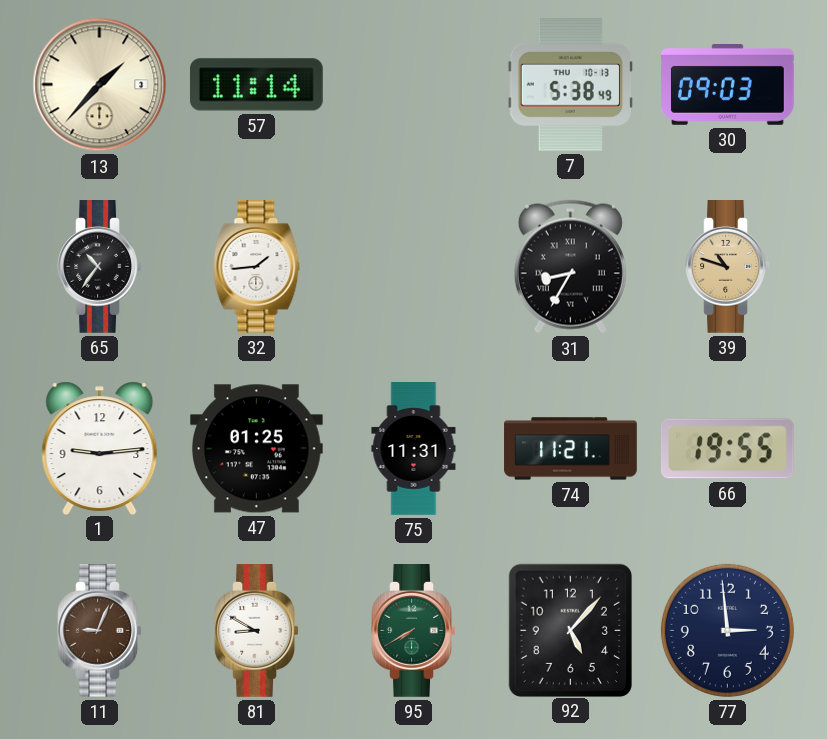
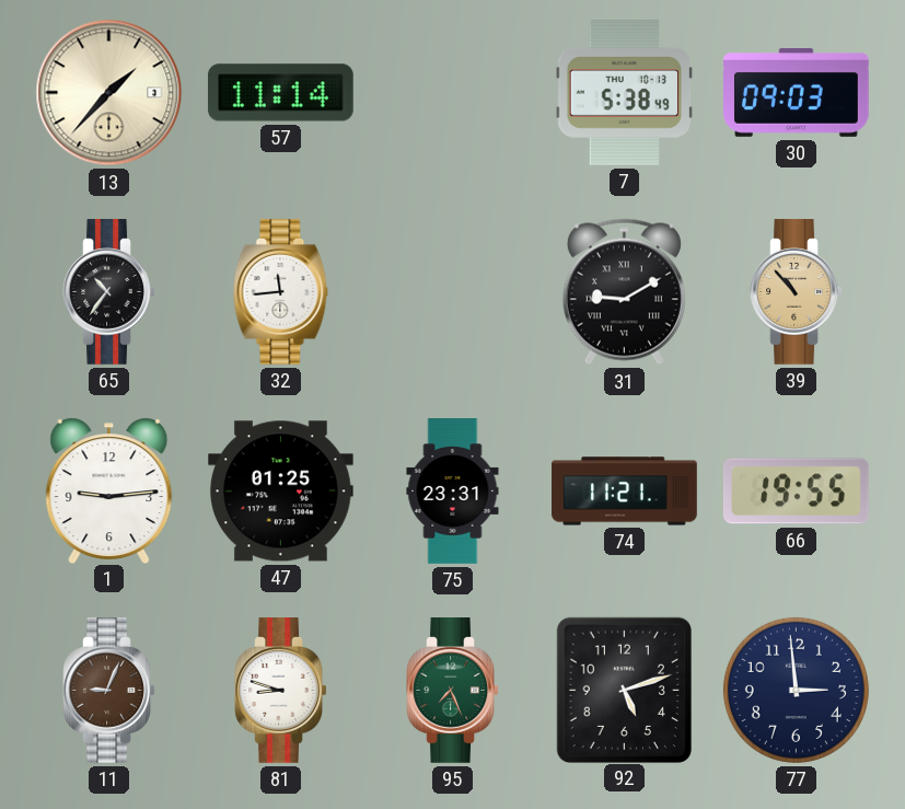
32: 1:44 -> 11:44 (281, 292)
31: 8:35 -> 9:10 (624, 292)
39: 10:48 -> 10:53 (797, 292)
75: 11:31 -> 23:31 (453, 492)
81: 8:50 -> 8:48 (281, 691)
95: 7:40 -> 7:26 (453, 691)
92: 5:07 -> 5:12 (624, 690)
